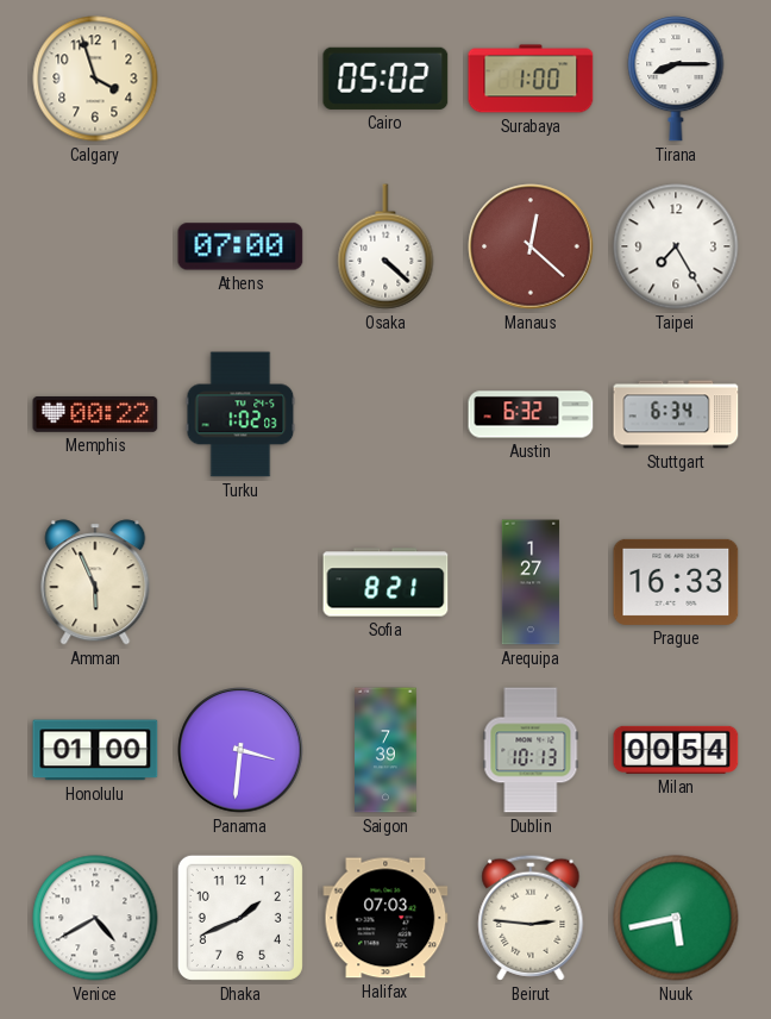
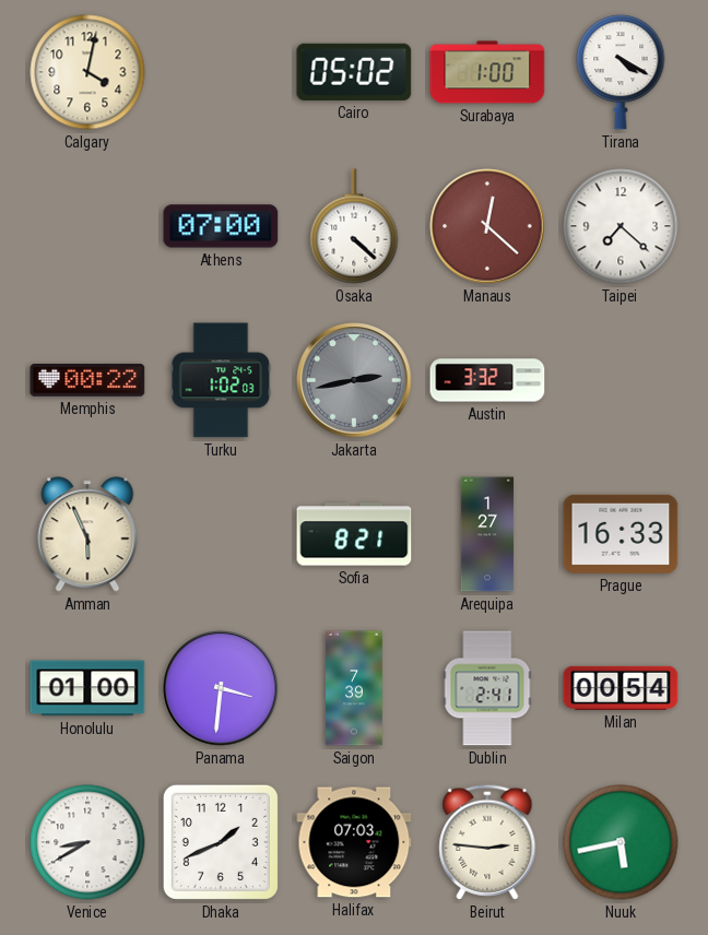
Calgary: 3:57 -> 4:02 (87, 72)
Tirana: 8:15 -> 4:20 (621, 72)
Taipei: 7:25 -> 7:22 (621, 226)
Jakarta: none -> 2:43 (354, 380)
Austin: 6:32 -> 3:32 (487, 380)
Stuttgart: 6:34 -> none (676, 414)
Dublin: 10:13 -> 2:41 (487, 688)
Venice: 4:40 -> 8:40 (87, 842)
